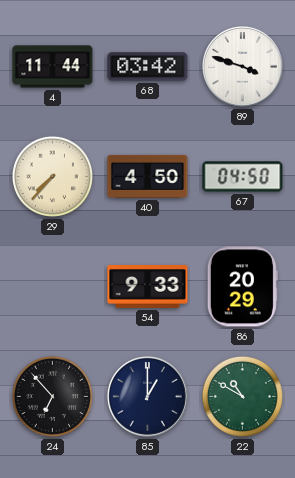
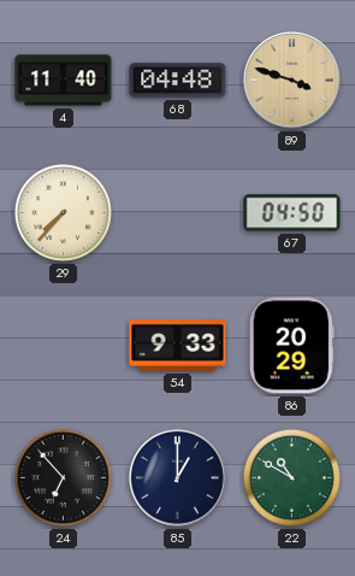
4: 11:44 -> 11:40 (64, 81)
68: 03:42 -> 04:48 (178, 81)
89 dial: white -> champagne (292, 81)
40: 4:50 -> none (148, 176)
